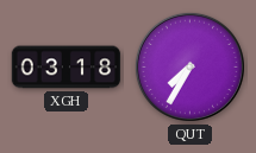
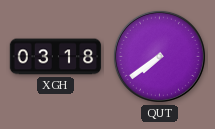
QUT: 7:35 -> 7:39 (159, 56)
